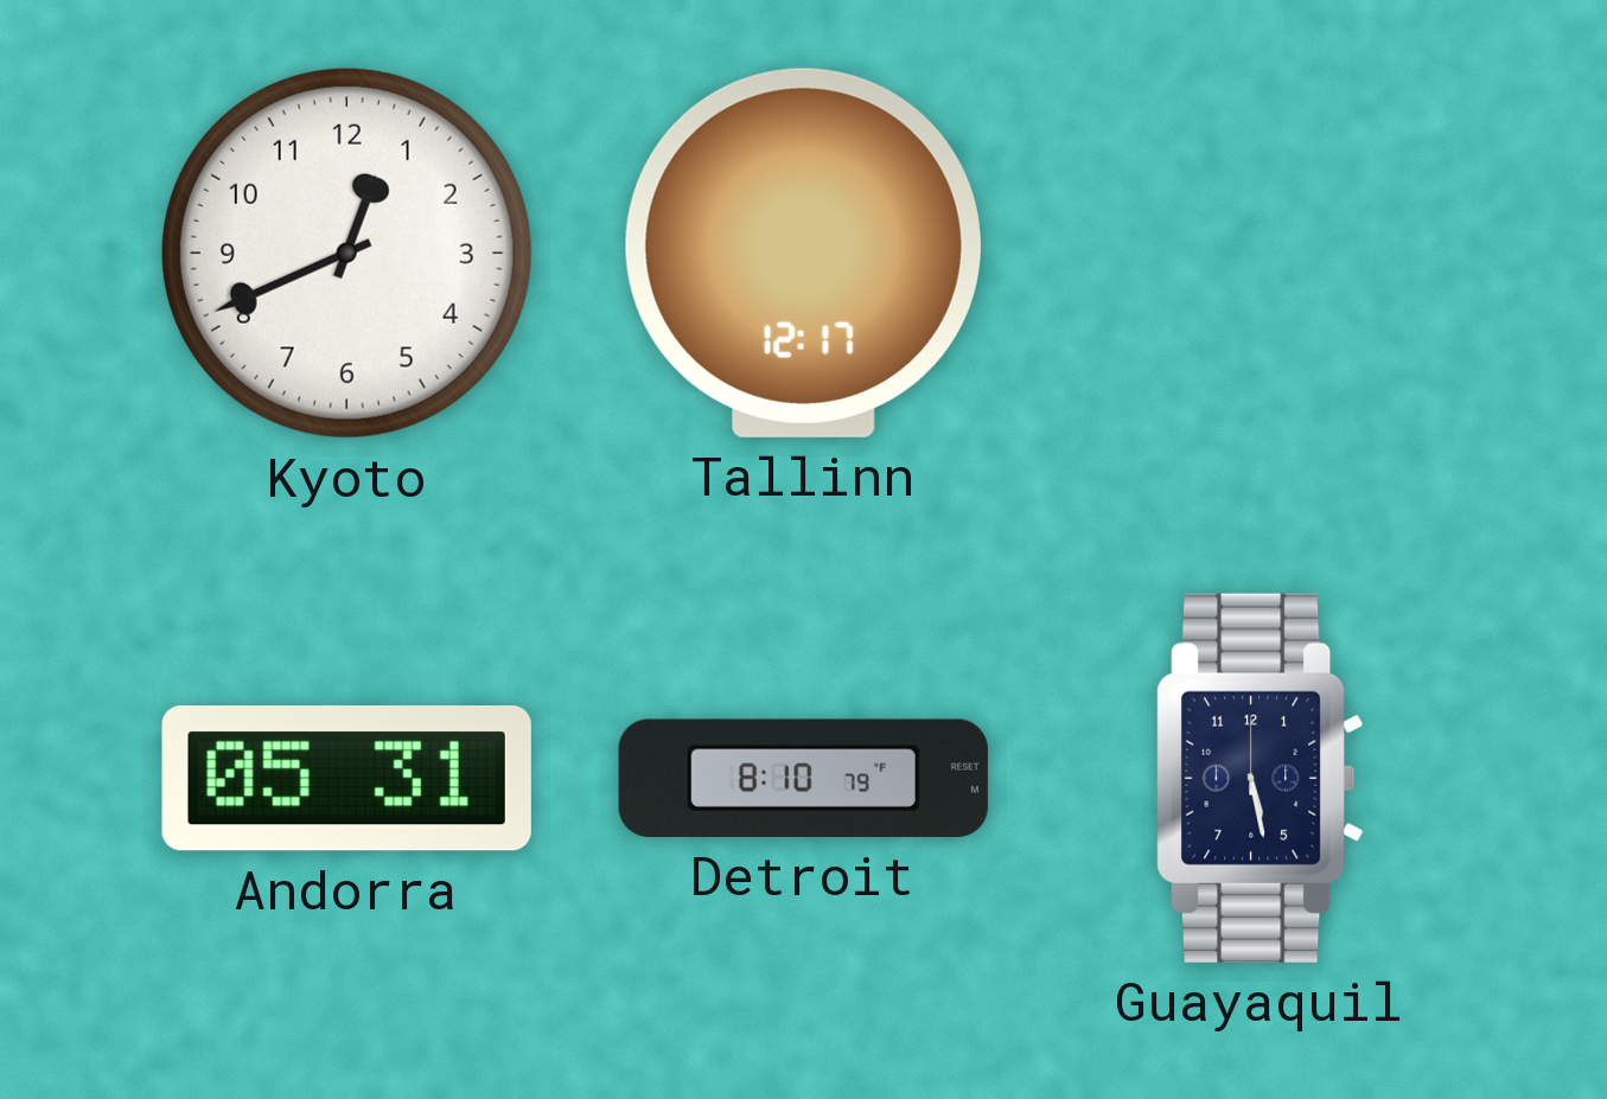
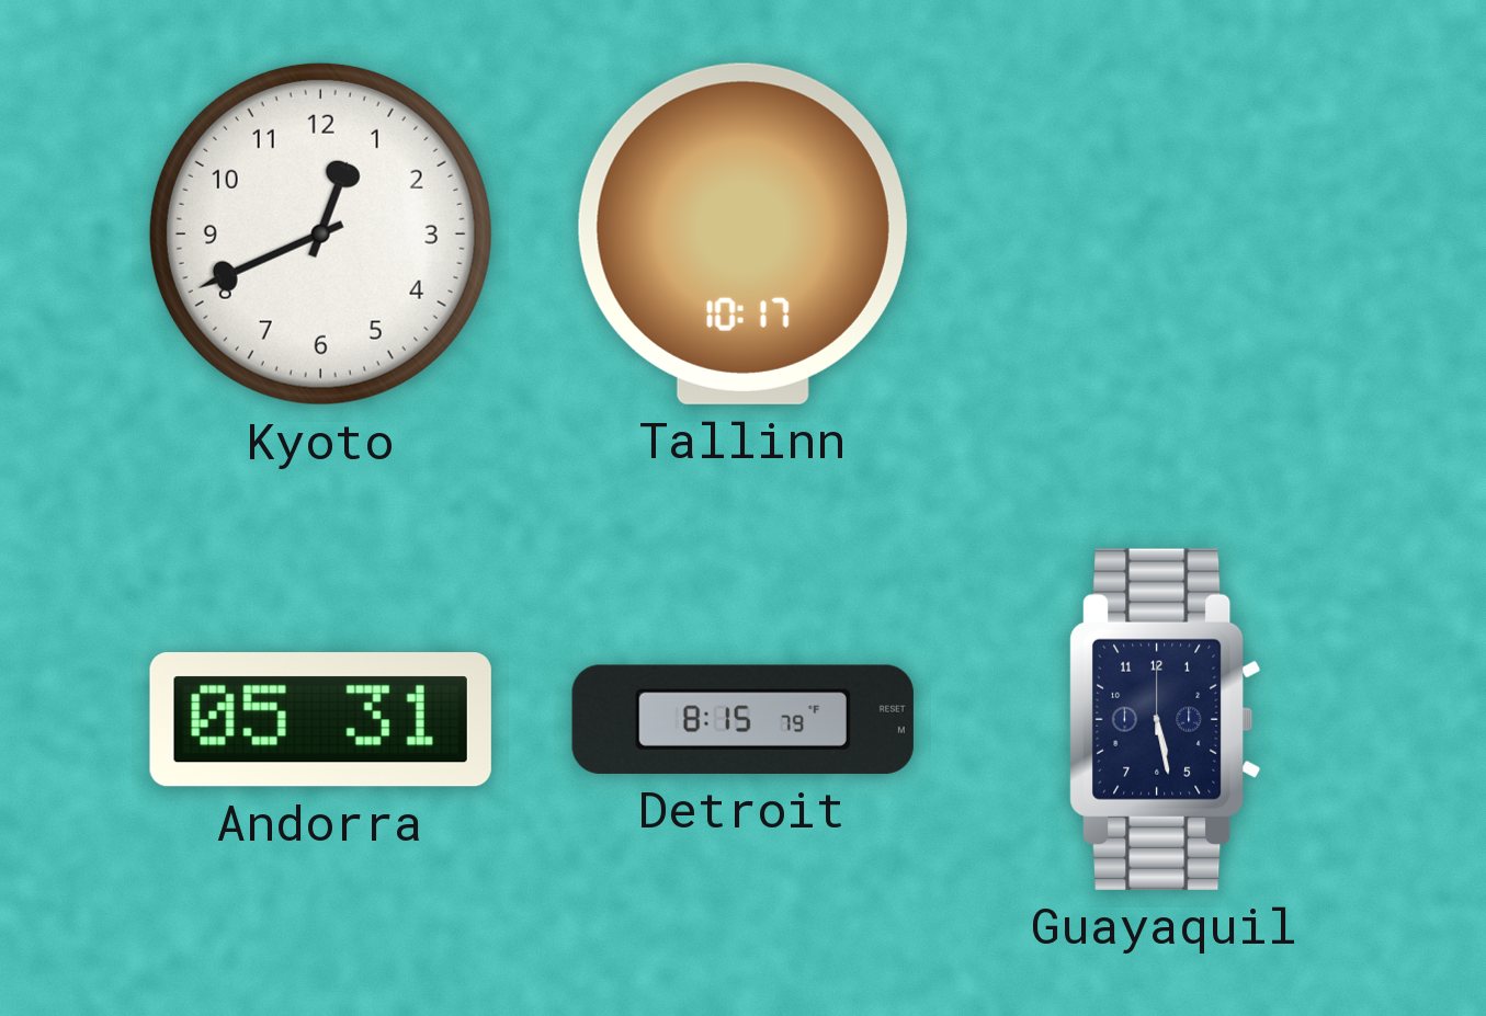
Tallinn: 12:17 -> 10:17 (742, 233)
Detroit: 8:10 -> 8:15 (742, 719)
